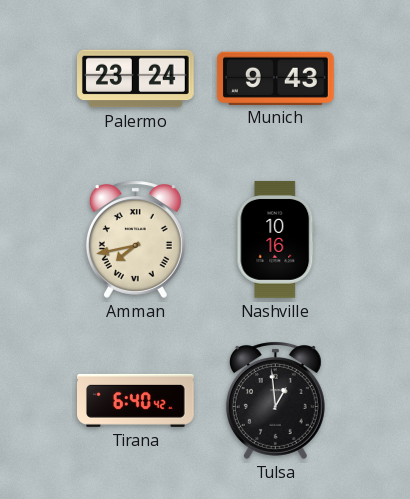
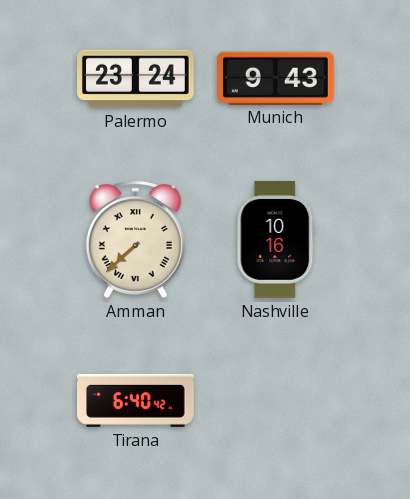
Amman: 7:43 -> 7:38 (135, 239)
Tulsa: 12:59 -> none (275, 400)
